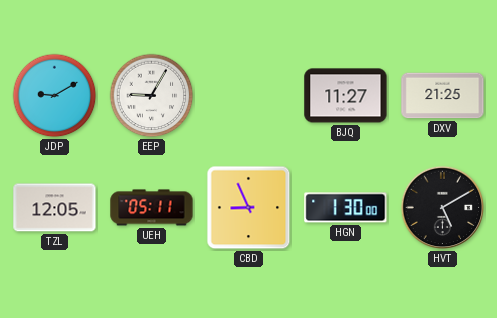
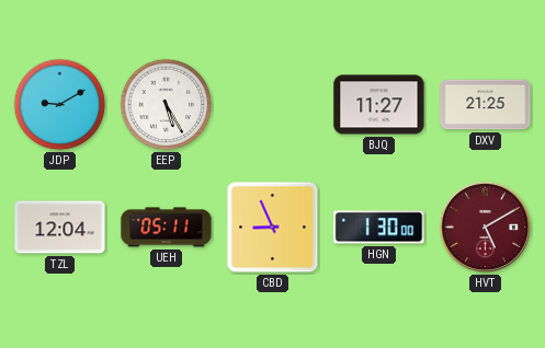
EEP: 9:05 -> 5:25 (167, 105)
TZL: 12:05 -> 12:04 (60, 228)
HVT dial: black -> burgundy (486, 228)
